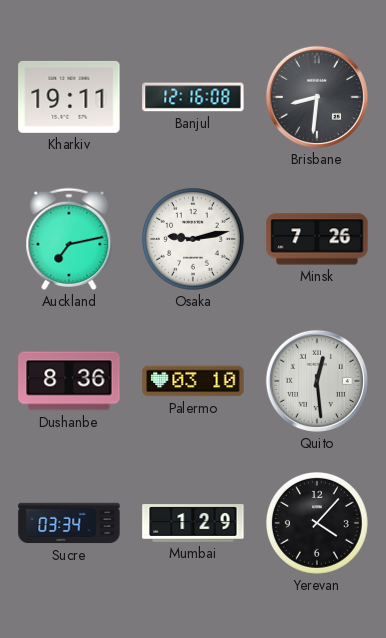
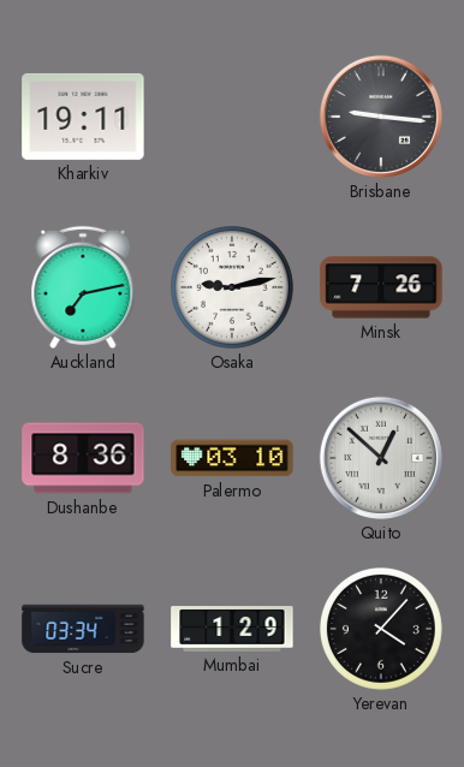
Banjul: 12:16 -> none (193, 97)
Brisbane: 8:31 -> 9:16 (381, 117)
Quito: 12:29 -> 12:52 (381, 458)
